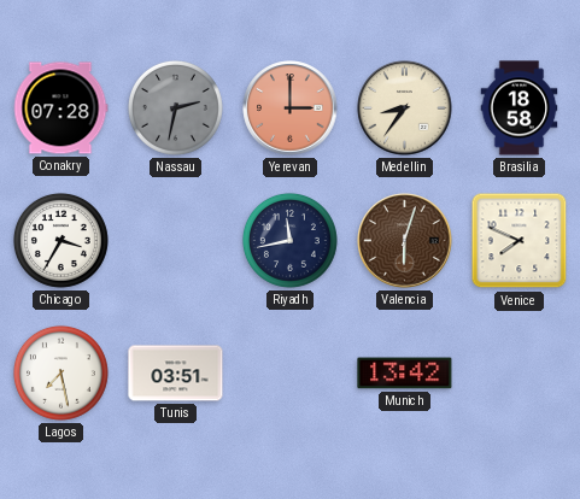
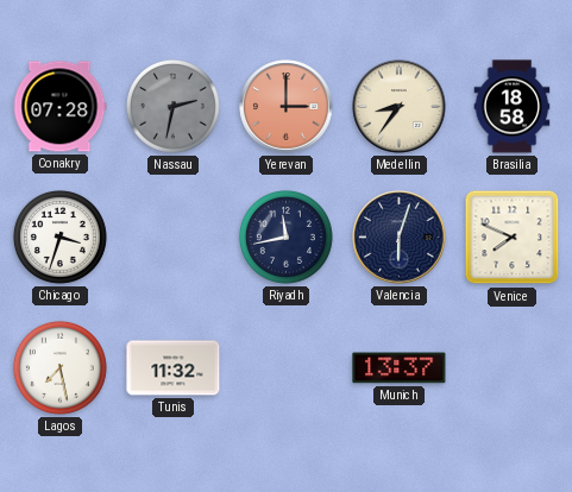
Chicago: 3:35 -> 3:33 (59, 236)
Valencia dial: brown -> navy (400, 238)
Tunis: 03:51 -> 11:32 (174, 368)
Munich: 13:42 -> 13:37 (400, 368)
